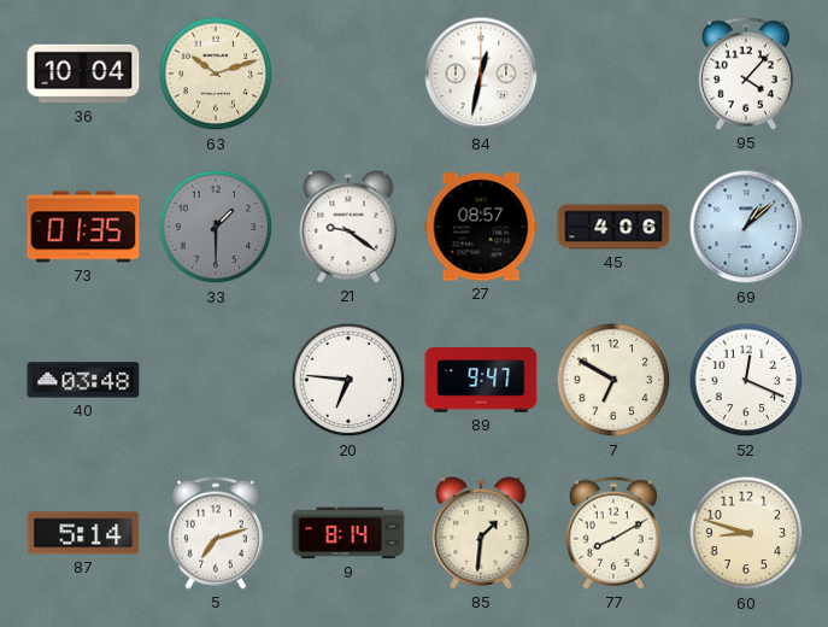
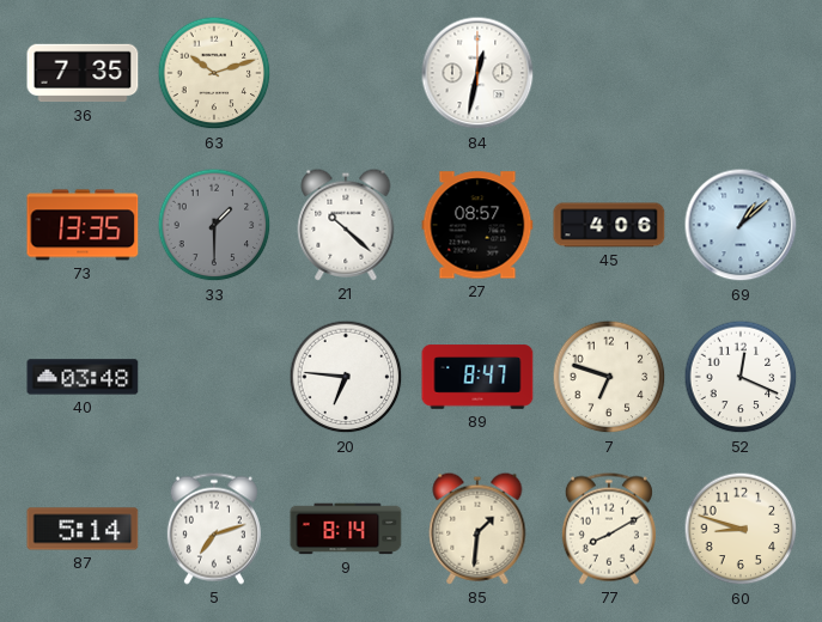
36: 10:04 -> 7:35 (83, 73)
95: 4:07 -> none (746, 74)
73: 01:35 -> 13:35 (83, 225)
21: 9:21 -> 10:22 (346, 225)
89: 9:47 -> 8:47 (477, 377)
7: 6:50 -> 6:48 (609, 377)
